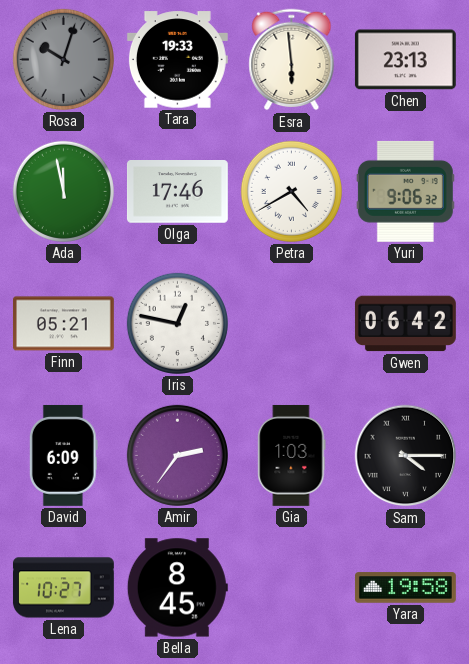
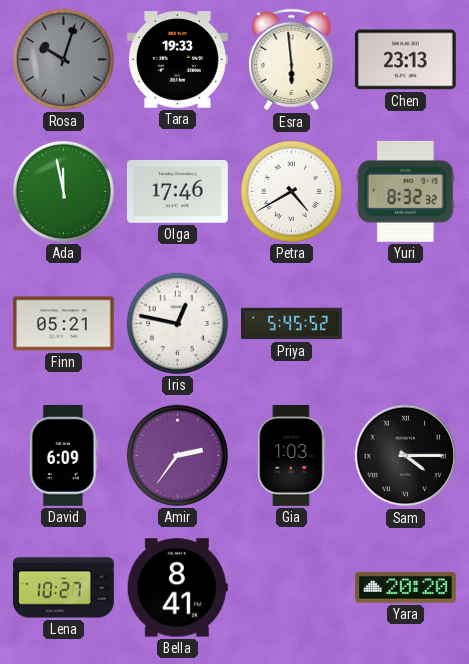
Yuri: 9:06 -> 8:32 (405, 191)
Priya: none -> 5:45 (292, 324)
Gwen: 06:42 -> none (405, 324)
Bella: 8:45 -> 8:41 (177, 588)
Yara: 19:58 -> 20:20 (405, 588)
